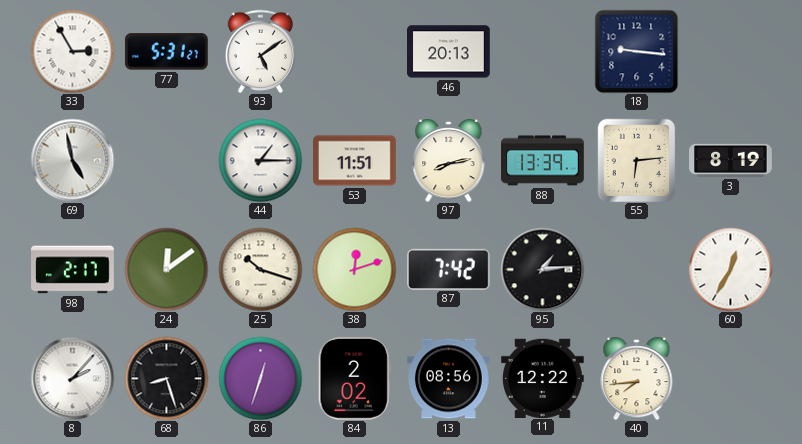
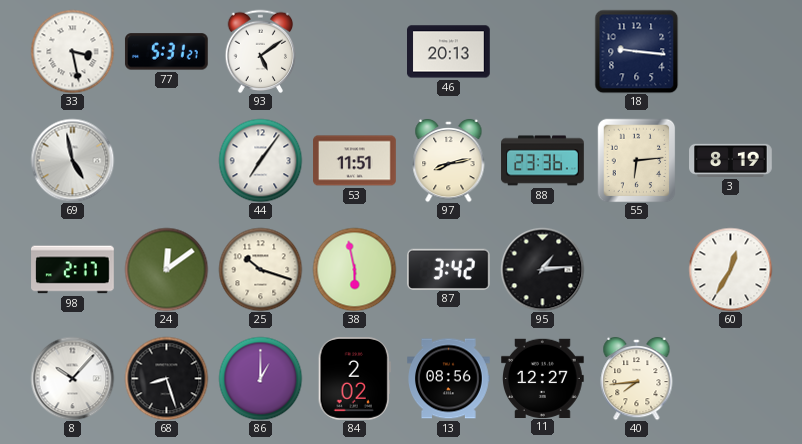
33: 2:55 -> 3:28 (72, 51)
44: 1:15 -> 7:06 (260, 160)
88: 13:39 -> 23:36 (543, 161)
38: 12:12 -> 5:58 (354, 269)
87: 7:42 -> 3:42 (449, 269)
8: 2:07 -> 10:07 (72, 378)
86: 12:33 -> 1:00 (260, 378)
11: 12:22 -> 12:27 (543, 378)
